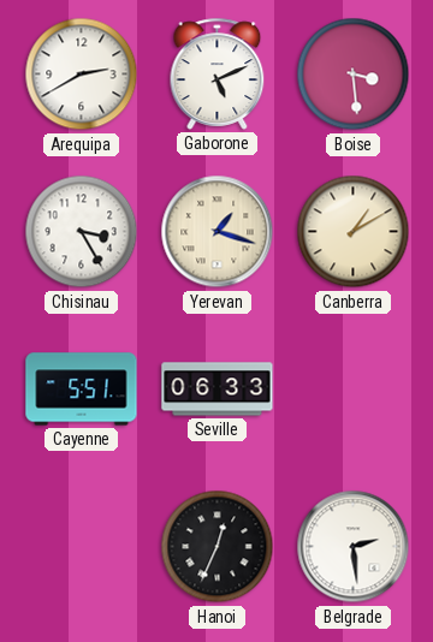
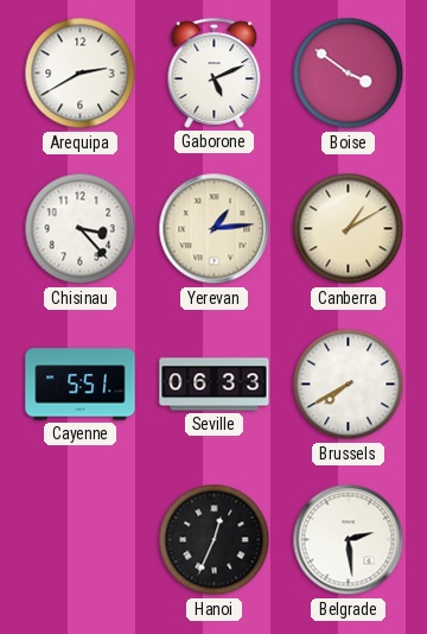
Boise: 3:29 -> 3:51 (349, 74)
Chisinau: 3:25 -> 3:23 (81, 229)
Yerevan: 1:18 -> 1:14 (215, 229)
Brussels: none -> 7:40 (349, 385)
